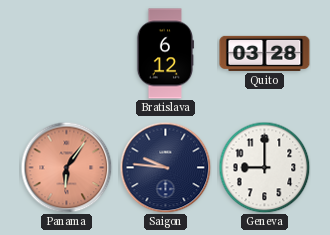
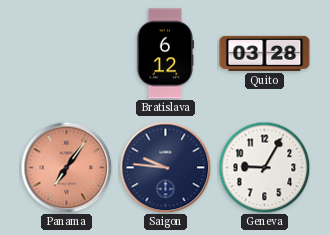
Panama: 6:06 -> 7:06 (66, 167)
Geneva: 9:00 -> 9:05 (264, 167)
